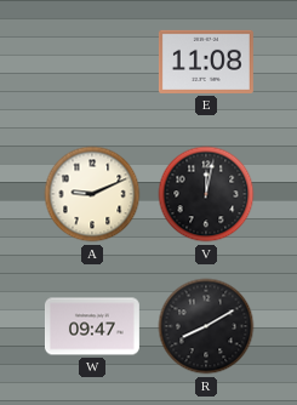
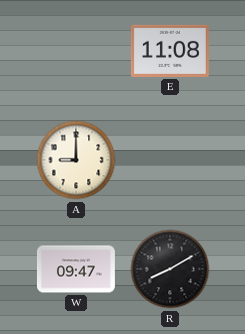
A: 9:11 -> 9:00 (76, 160)
V: 12:02 -> none (206, 194)
